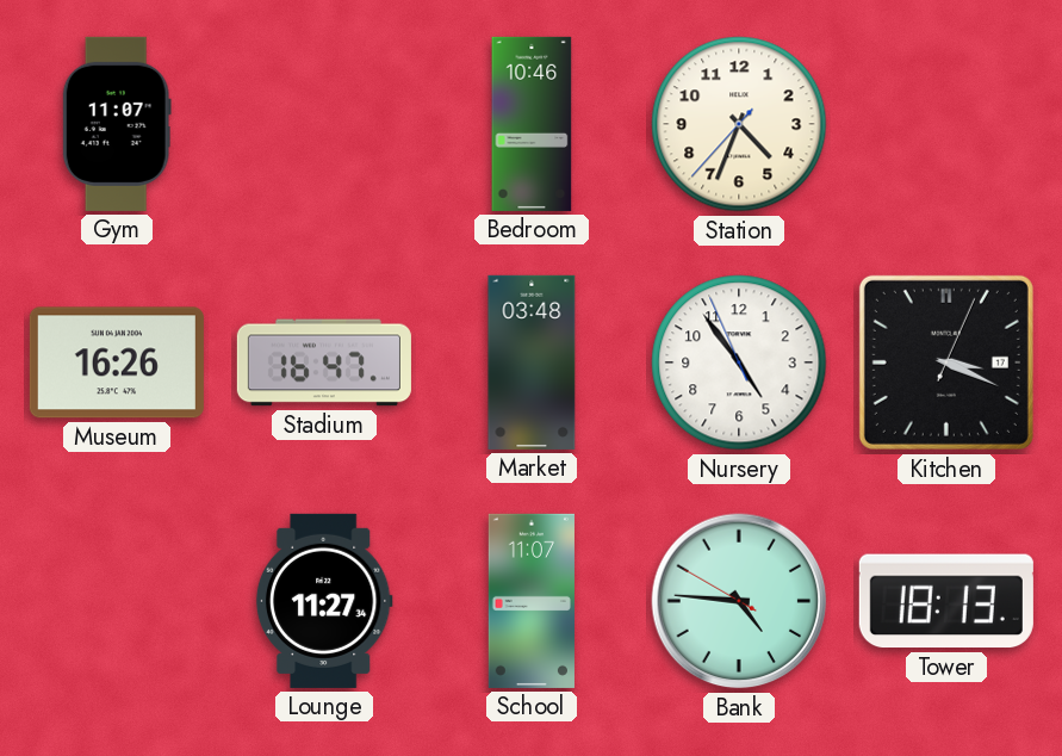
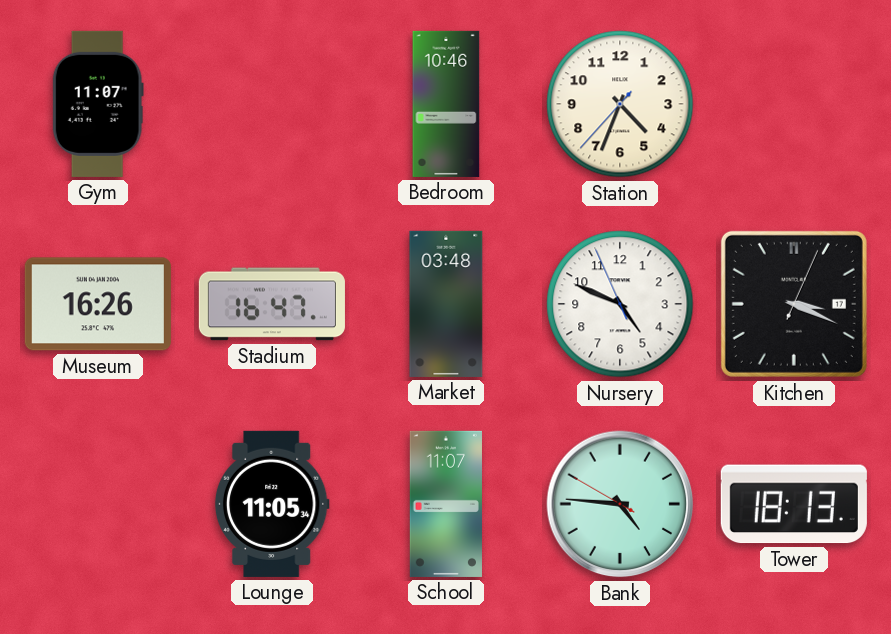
Nursery: 4:53 -> 4:48 (620, 304)
Lounge: 11:27 -> 11:05 (272, 504)
